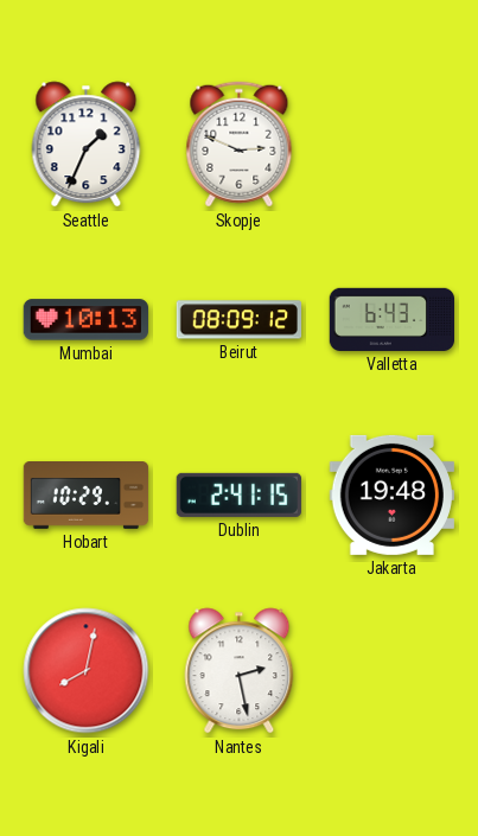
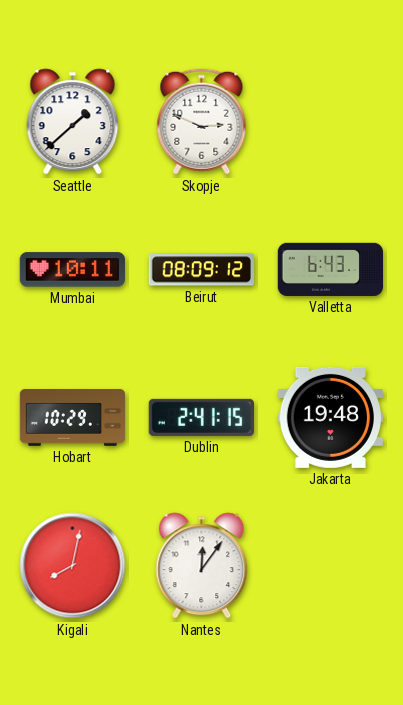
Seattle: 1:34 -> 1:38 (73, 122)
Mumbai: 10:13 -> 10:11 (72, 270)
Nantes: 2:28 -> 12:06 (202, 566)
